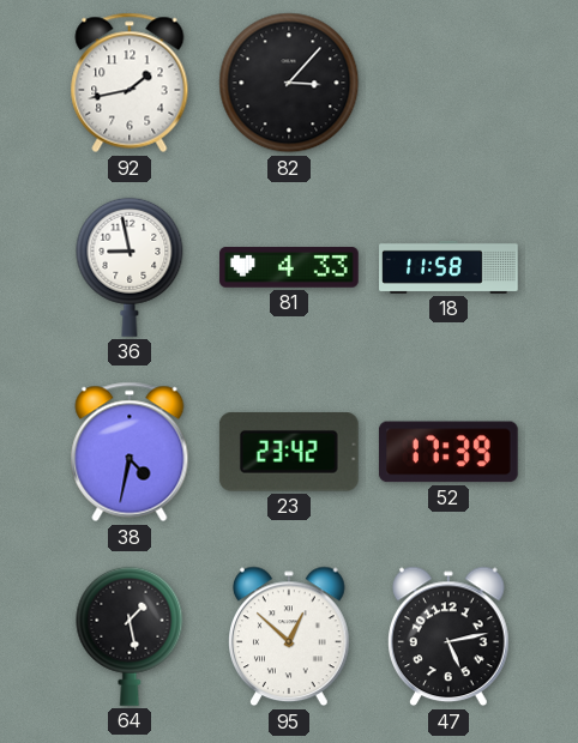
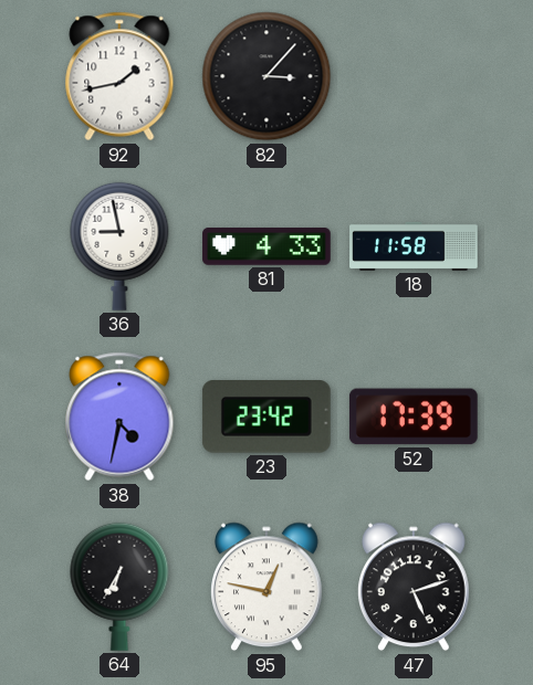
64: 1:28 -> 6:35 (119, 587)
95: 12:52 -> 12:47 (268, 587)
47: 5:13 -> 5:12 (415, 587)
